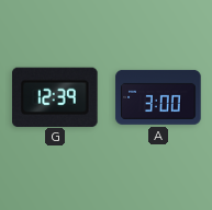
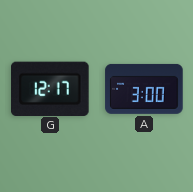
G: 12:39 -> 12:17 (51, 88)
